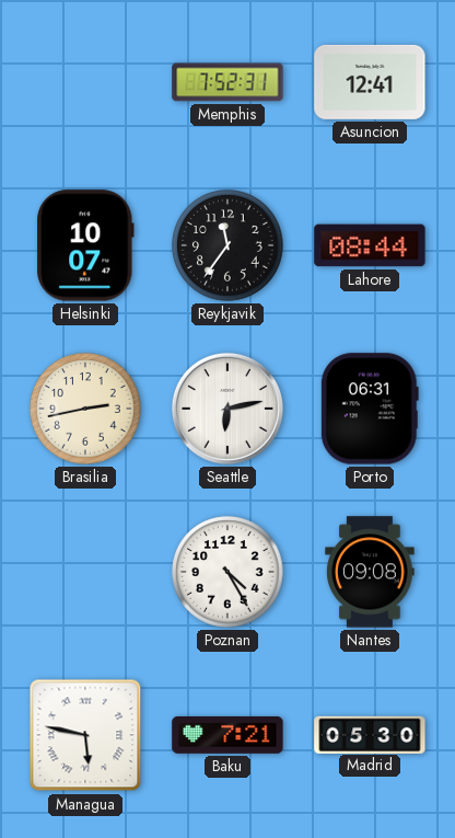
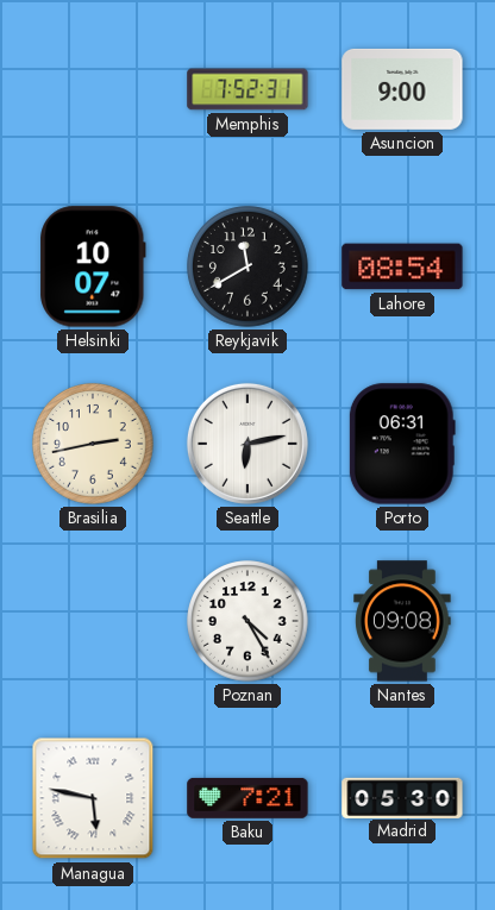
Asuncion: 12:41 -> 9:00 (402, 89)
Reykjavik: 11:36 -> 11:40 (248, 266)
Lahore: 08:44 -> 08:54 (402, 266)
